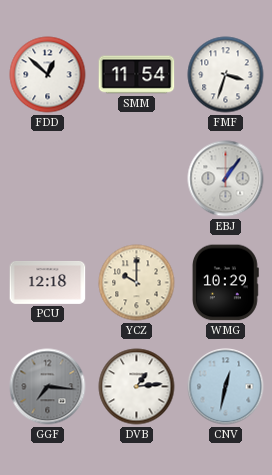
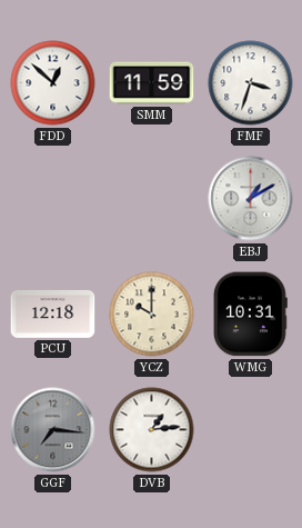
SMM: 11:54 -> 11:59 (152, 83)
EBJ: 1:06 -> 1:10 (251, 199)
WMG: 10:29 -> 10:31 (251, 315)
CNV: 12:32 -> none (226, 387)
